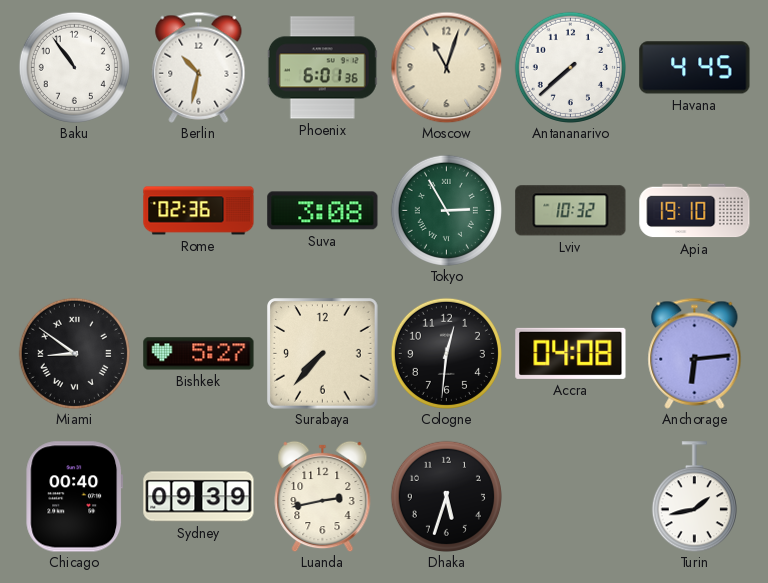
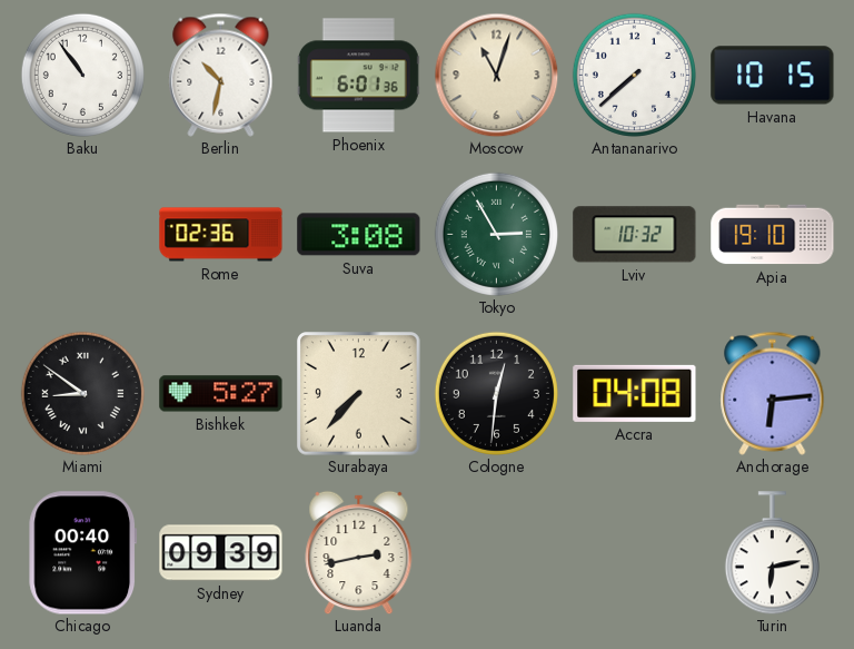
Havana: 4:45 -> 10:15 (773, 76)
Dhaka: 5:33 -> none (446, 496)
Turin: 1:43 -> 6:13 (772, 553)
